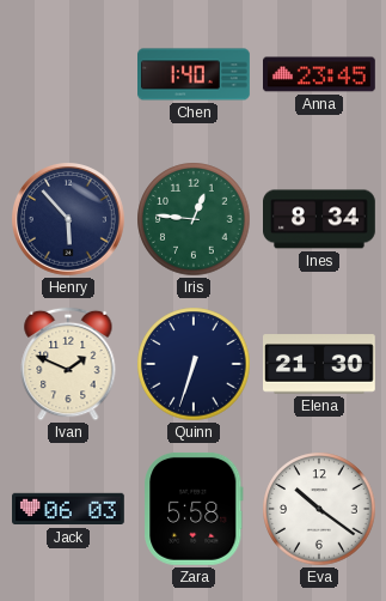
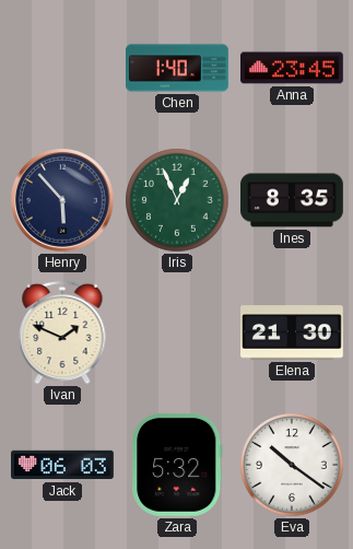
Iris: 12:46 -> 12:56 (177, 200)
Ines: 8:34 -> 8:35 (293, 200)
Quinn: 6:33 -> none (194, 364)
Zara: 5:58 -> 5:32 (177, 465)
